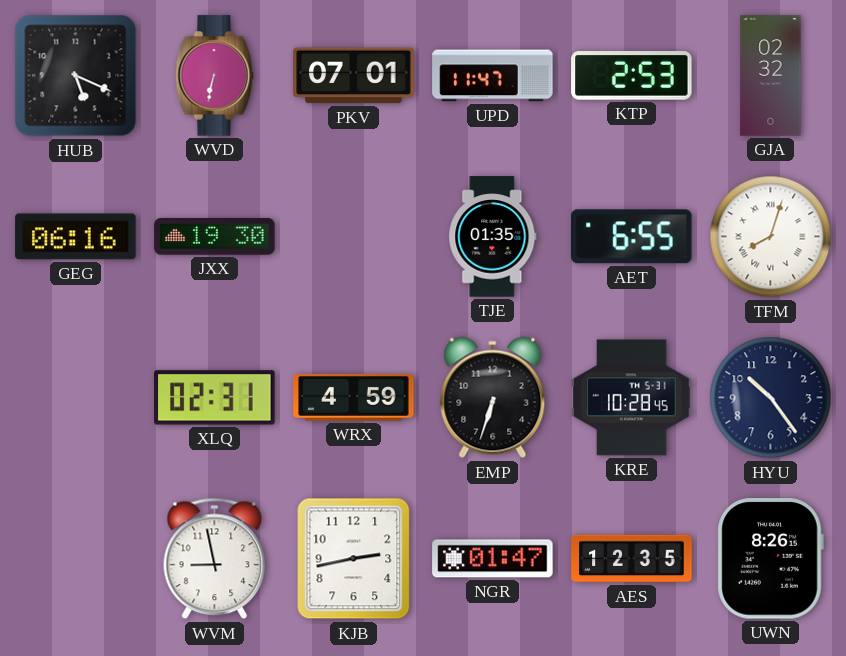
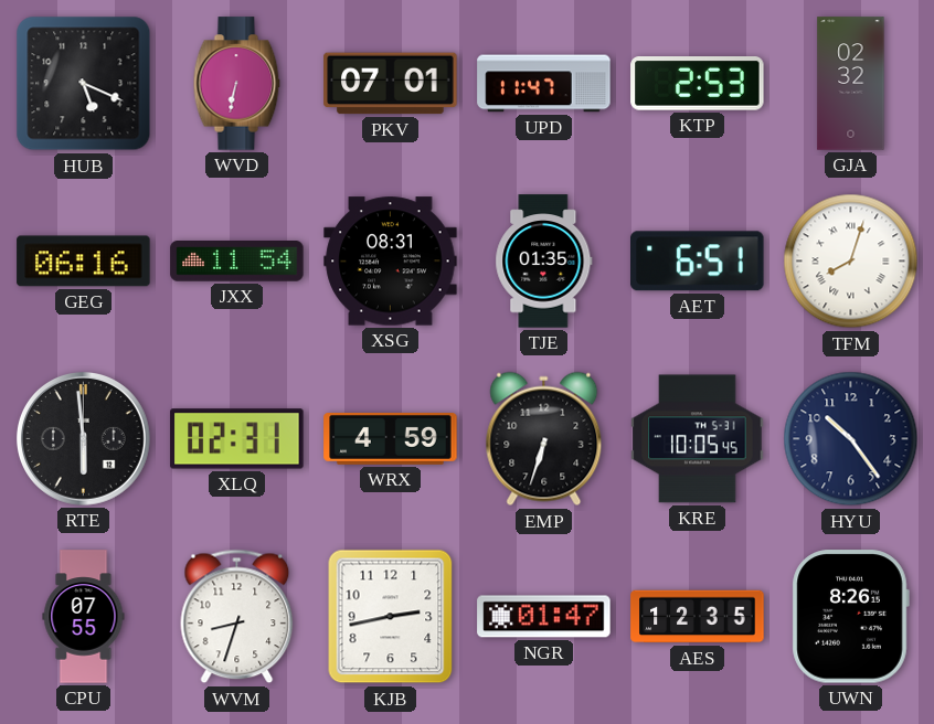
JXX: 19:30 -> 11:54 (237, 262)
XSG: none -> 08:31 (391, 262)
AET: 6:55 -> 6:51 (698, 262)
RTE: none -> 5:59 (83, 438)
KRE: 10:28 -> 10:05 (698, 439)
CPU: none -> 07:55 (84, 617)
WVM: 8:58 -> 8:33 (237, 617)
